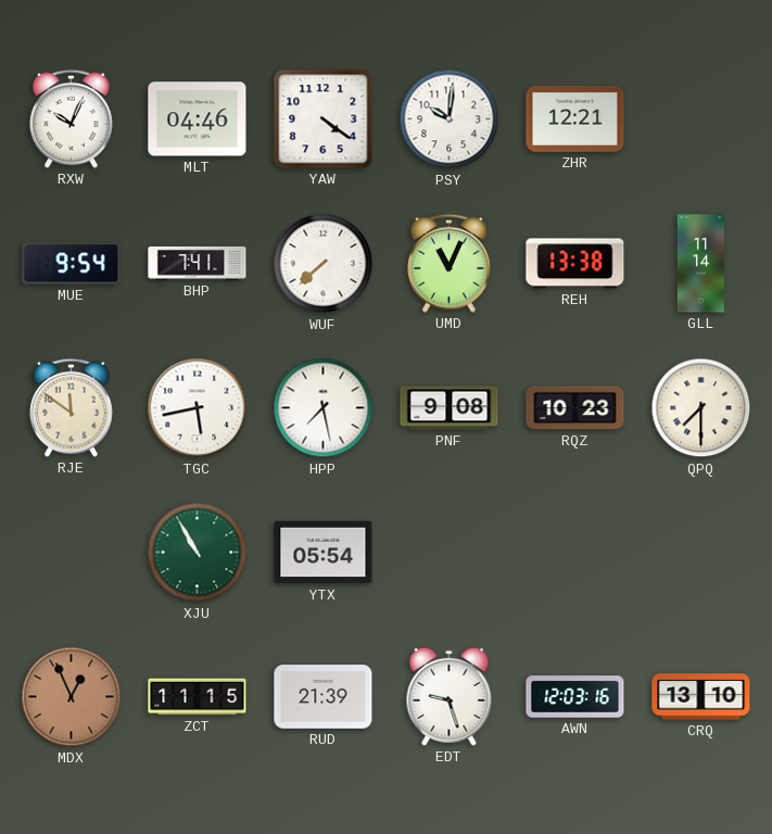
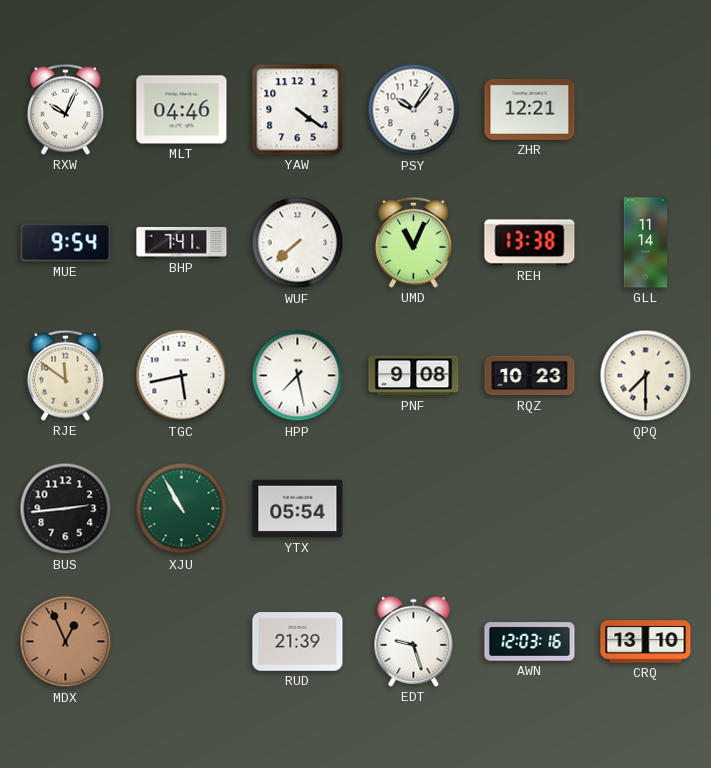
PSY: 10:01 -> 10:06 (414, 110)
BUS: none -> 2:44 (66, 509)
ZCT: 11:15 -> none (198, 697)
